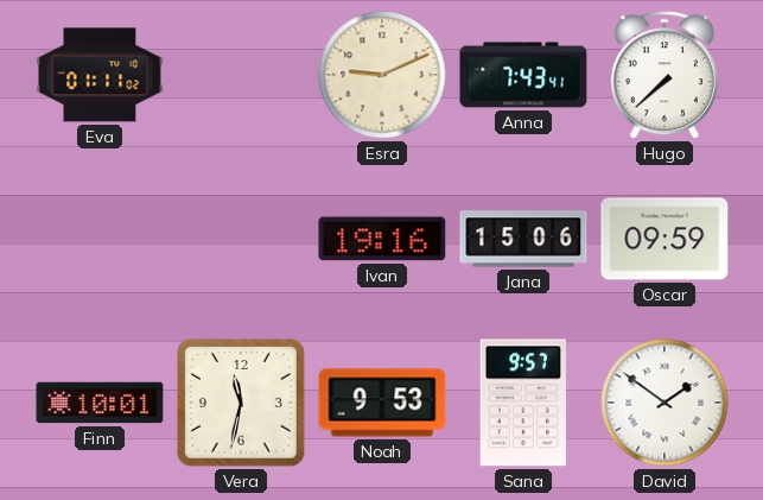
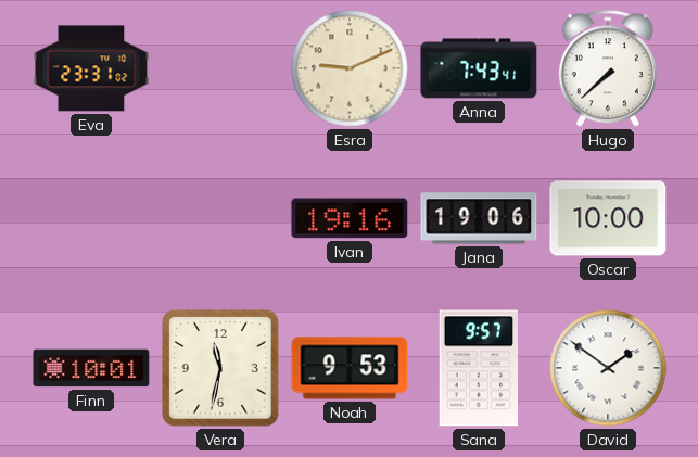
Eva: 01:11 -> 23:31 (91, 68)
Jana: 15:06 -> 19:06 (479, 218)
Oscar: 09:59 -> 10:00 (608, 218)
